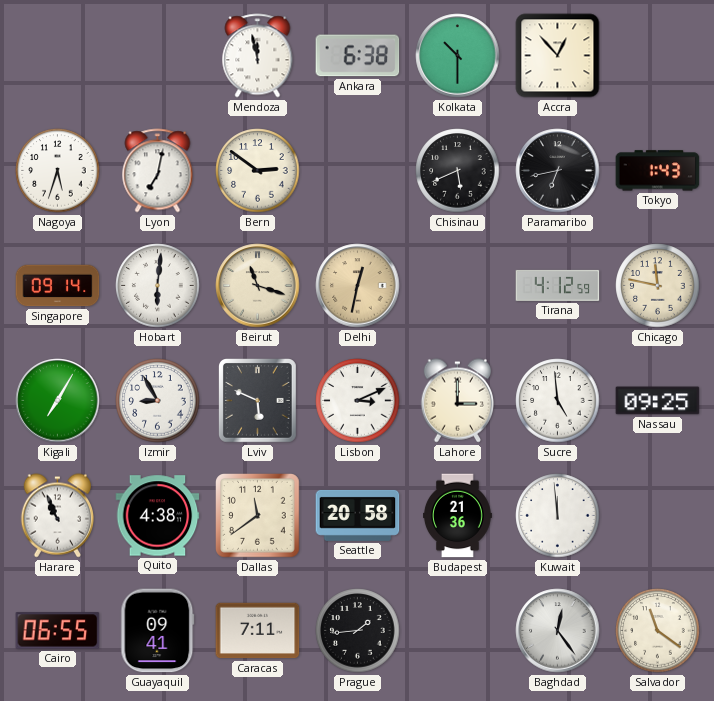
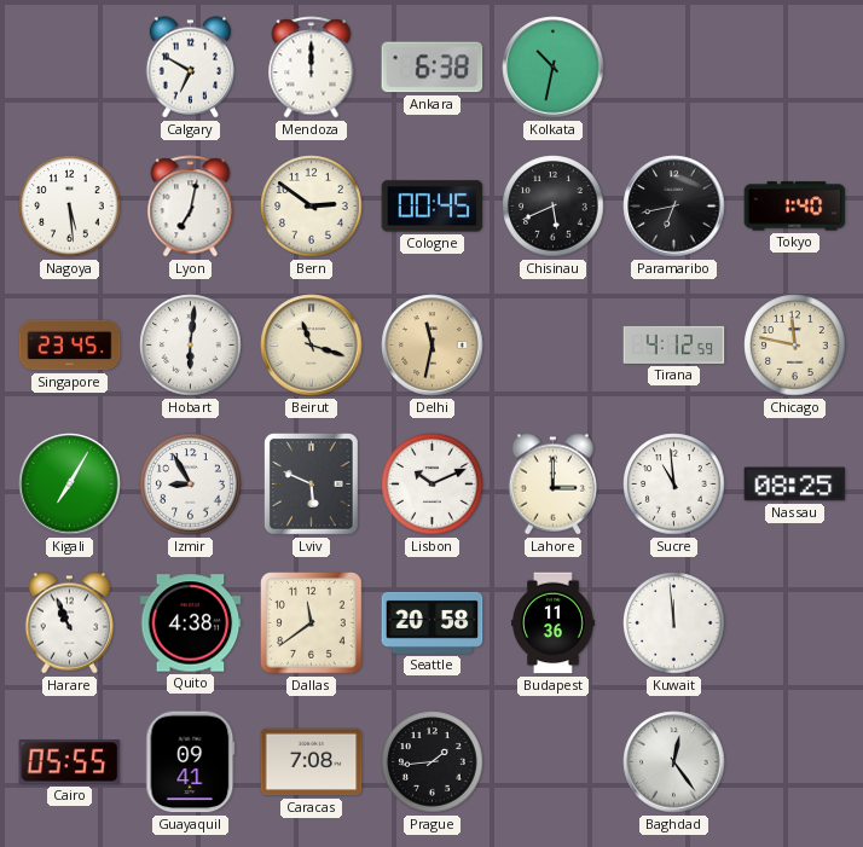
Calgary: none -> 6:50 (190, 68)
Mendoza: 11:58 -> 12:00 (312, 68)
Kolkata: 10:30 -> 10:32 (554, 68)
Accra: 12:53 -> none (558, 56)
Nagoya: 5:33 -> 5:29 (70, 207)
Cologne: none -> 00:45 (433, 207)
Tokyo: 1:43 -> 1:40 (795, 207)
Singapore: 09:14 -> 23:45 (70, 346)
Delhi: 12:32 -> 11:32 (433, 346)
Lisbon: 3:11 -> 10:11 (433, 485)
Sucre: 4:59 -> 10:59 (674, 485)
Nassau: 09:25 -> 08:25 (795, 485)
Budapest: 21:36 -> 11:36 (554, 623)
Cairo: 06:55 -> 05:55 (70, 762)
Caracas: 7:11 -> 7:08 (312, 762)
Salvador: 11:21 -> none (658, 631)
